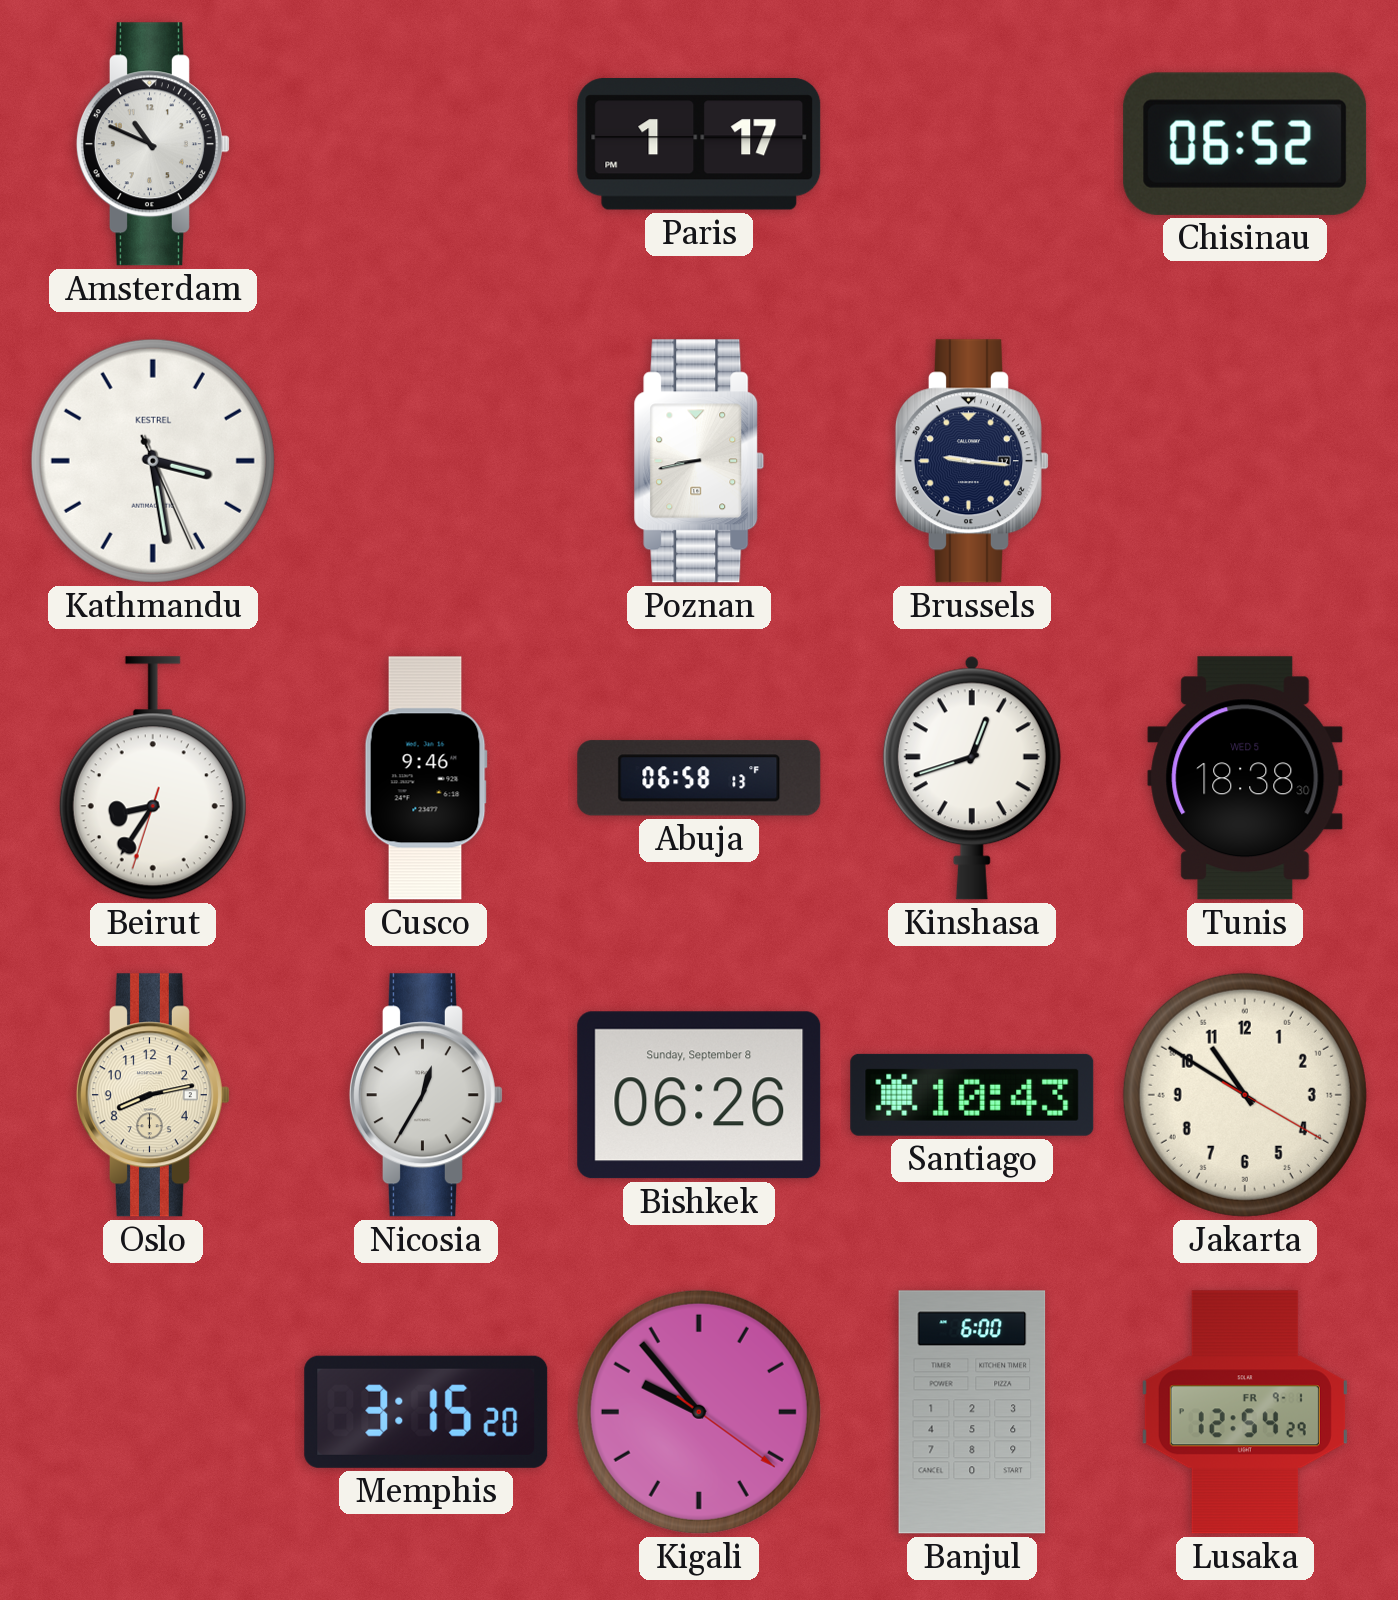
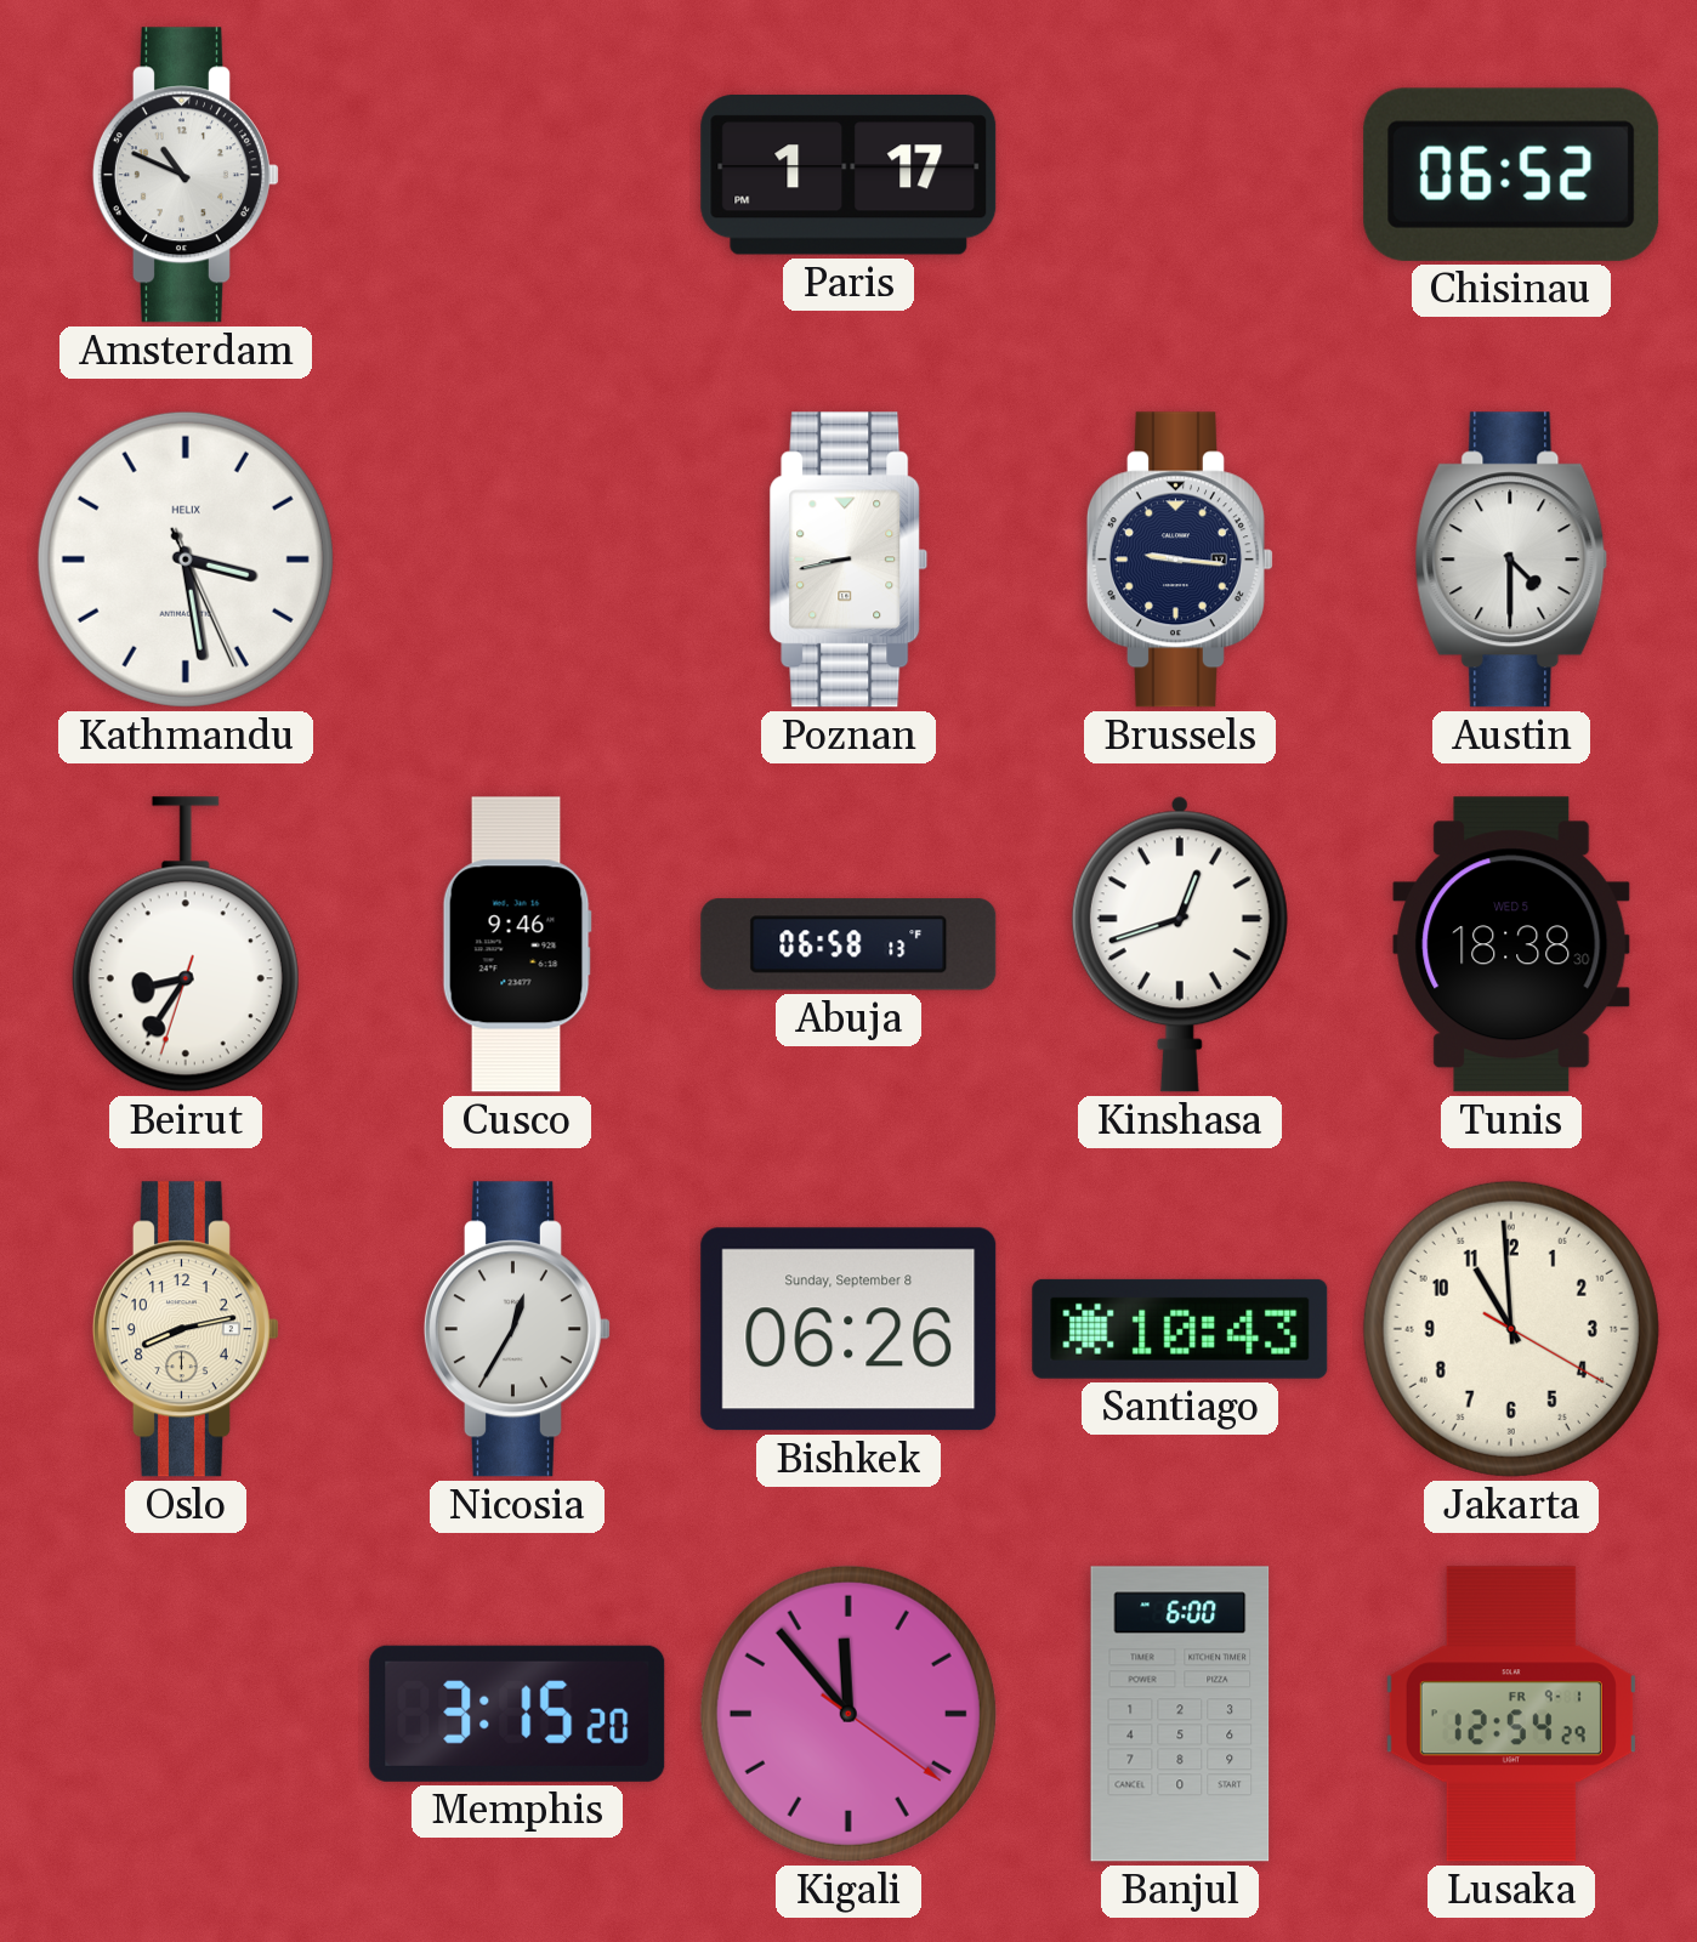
Kathmandu brand: KESTREL -> HELIX (186, 560)
Austin: none -> 4:30 (1511, 560)
Jakarta: 10:50 -> 10:59 (1511, 1329)
Kigali: 9:53 -> 11:53 (848, 1714)
